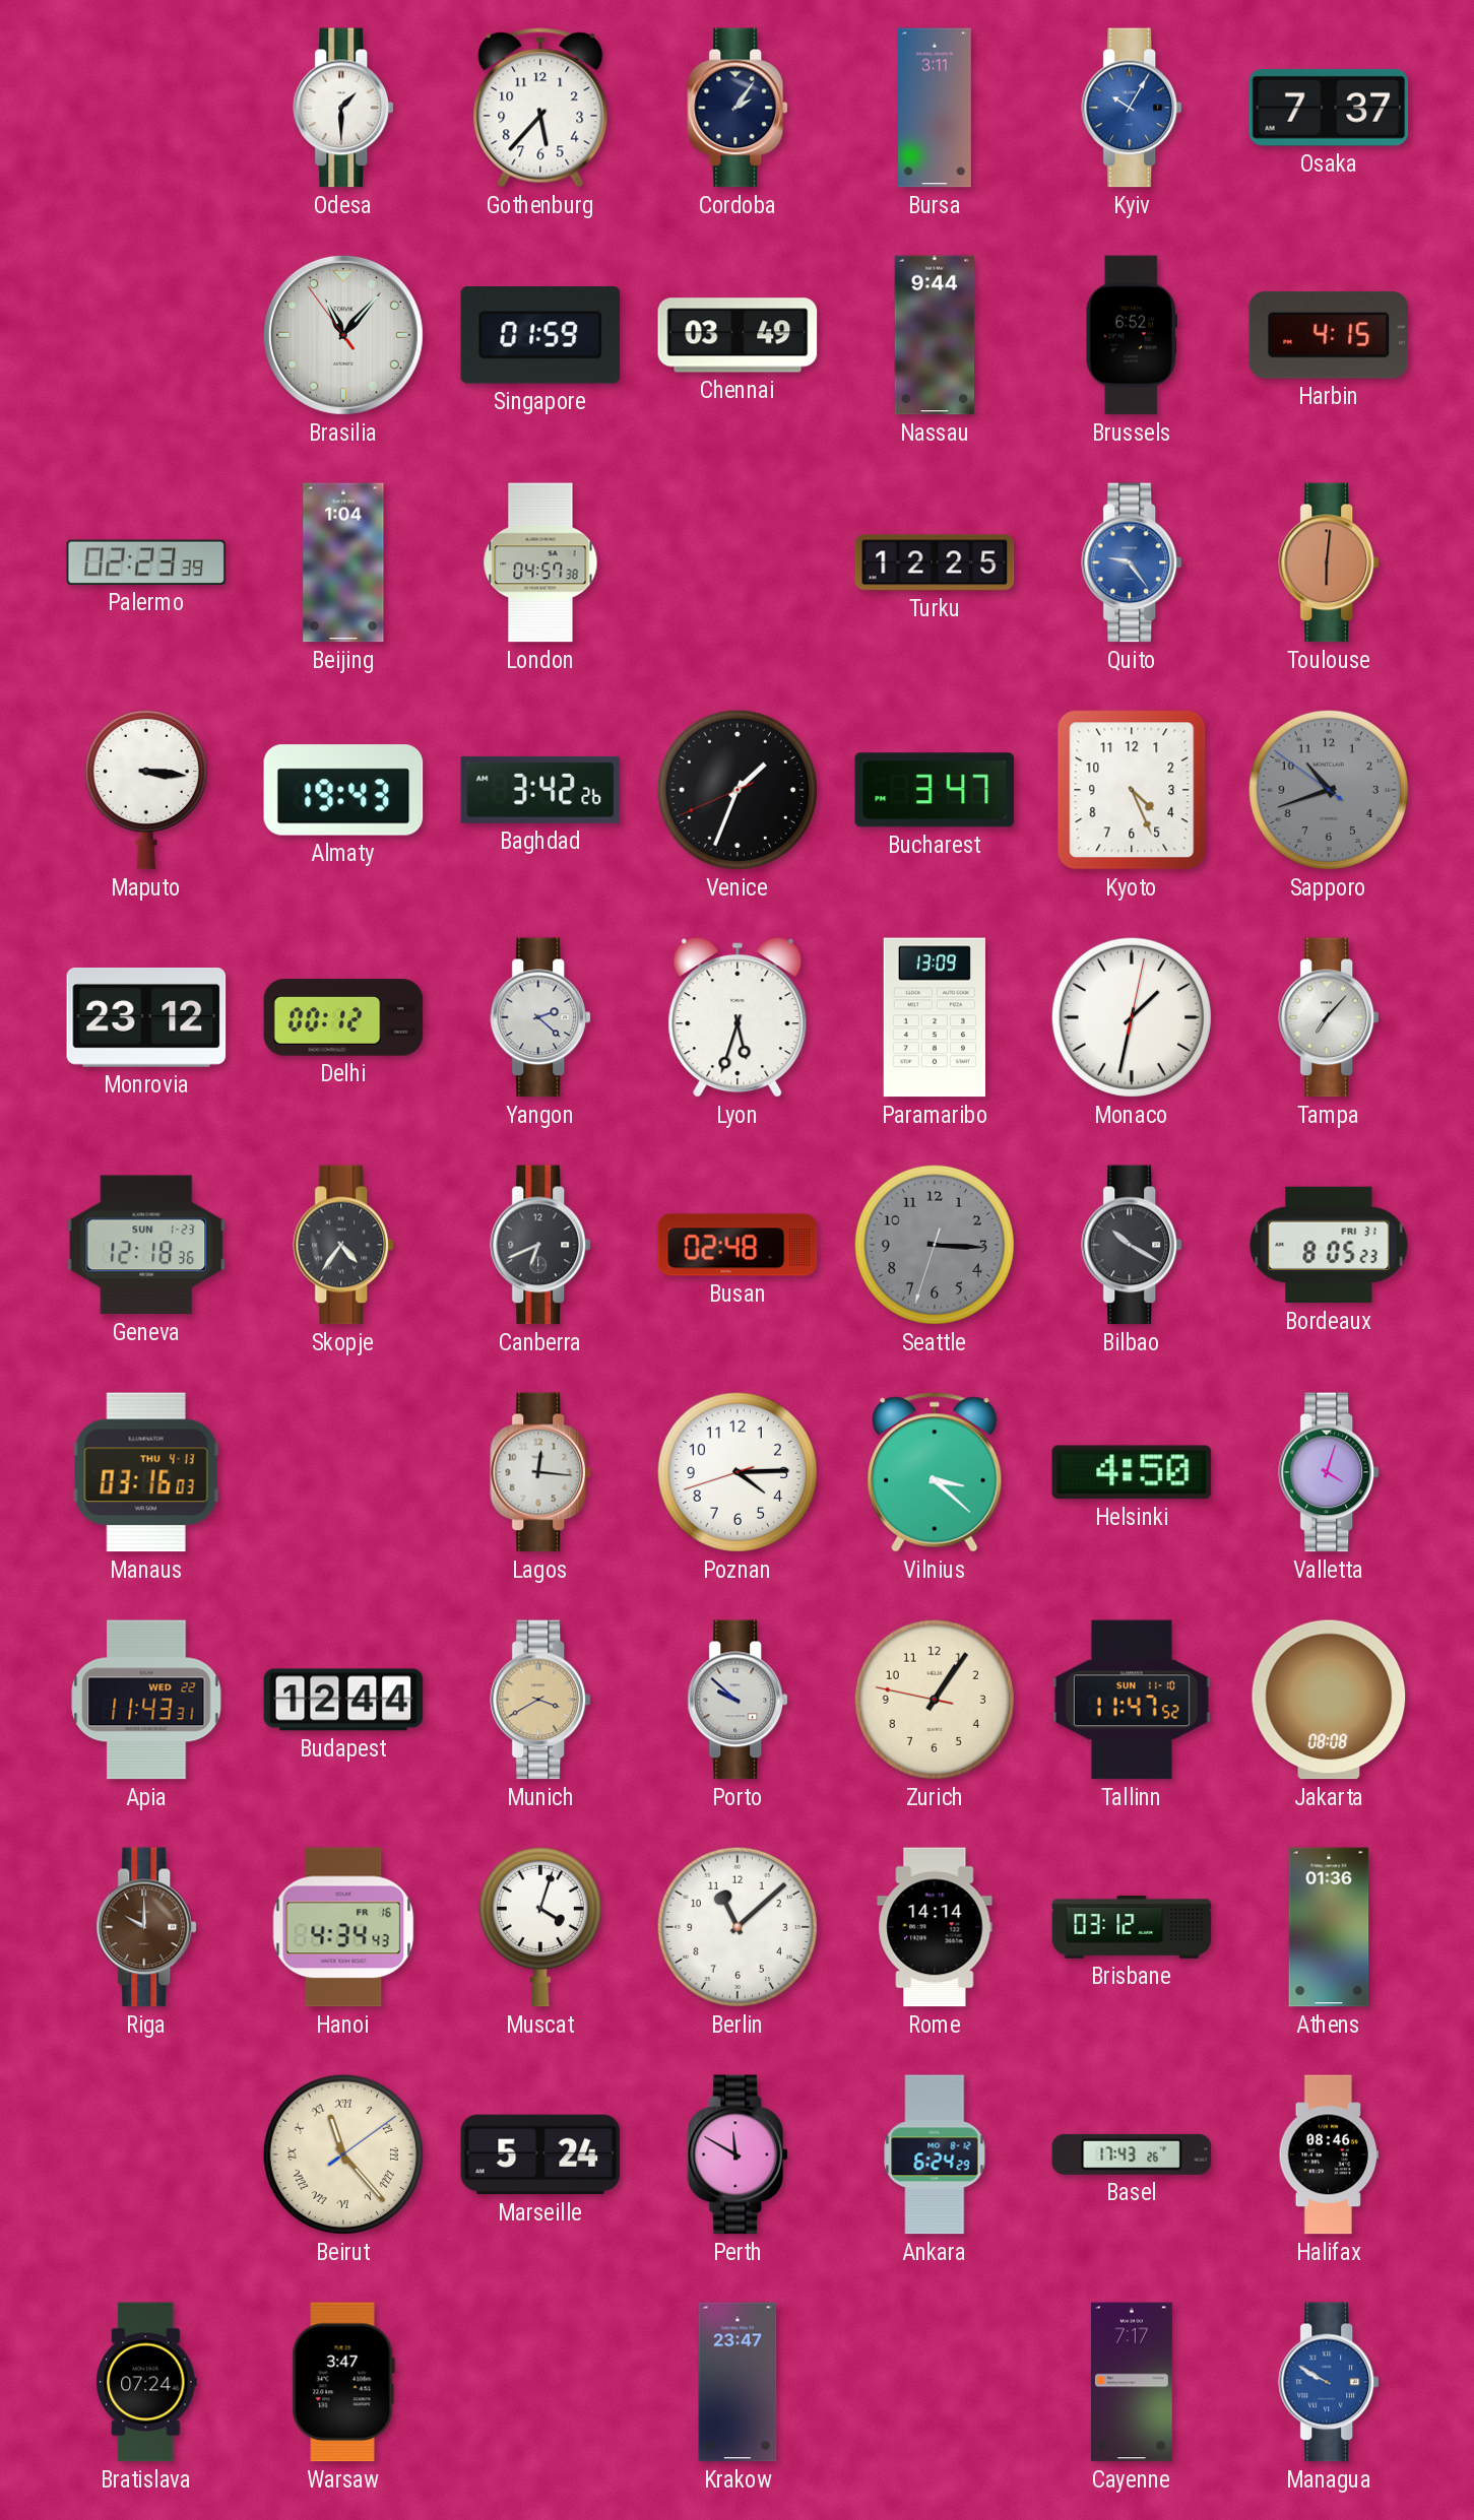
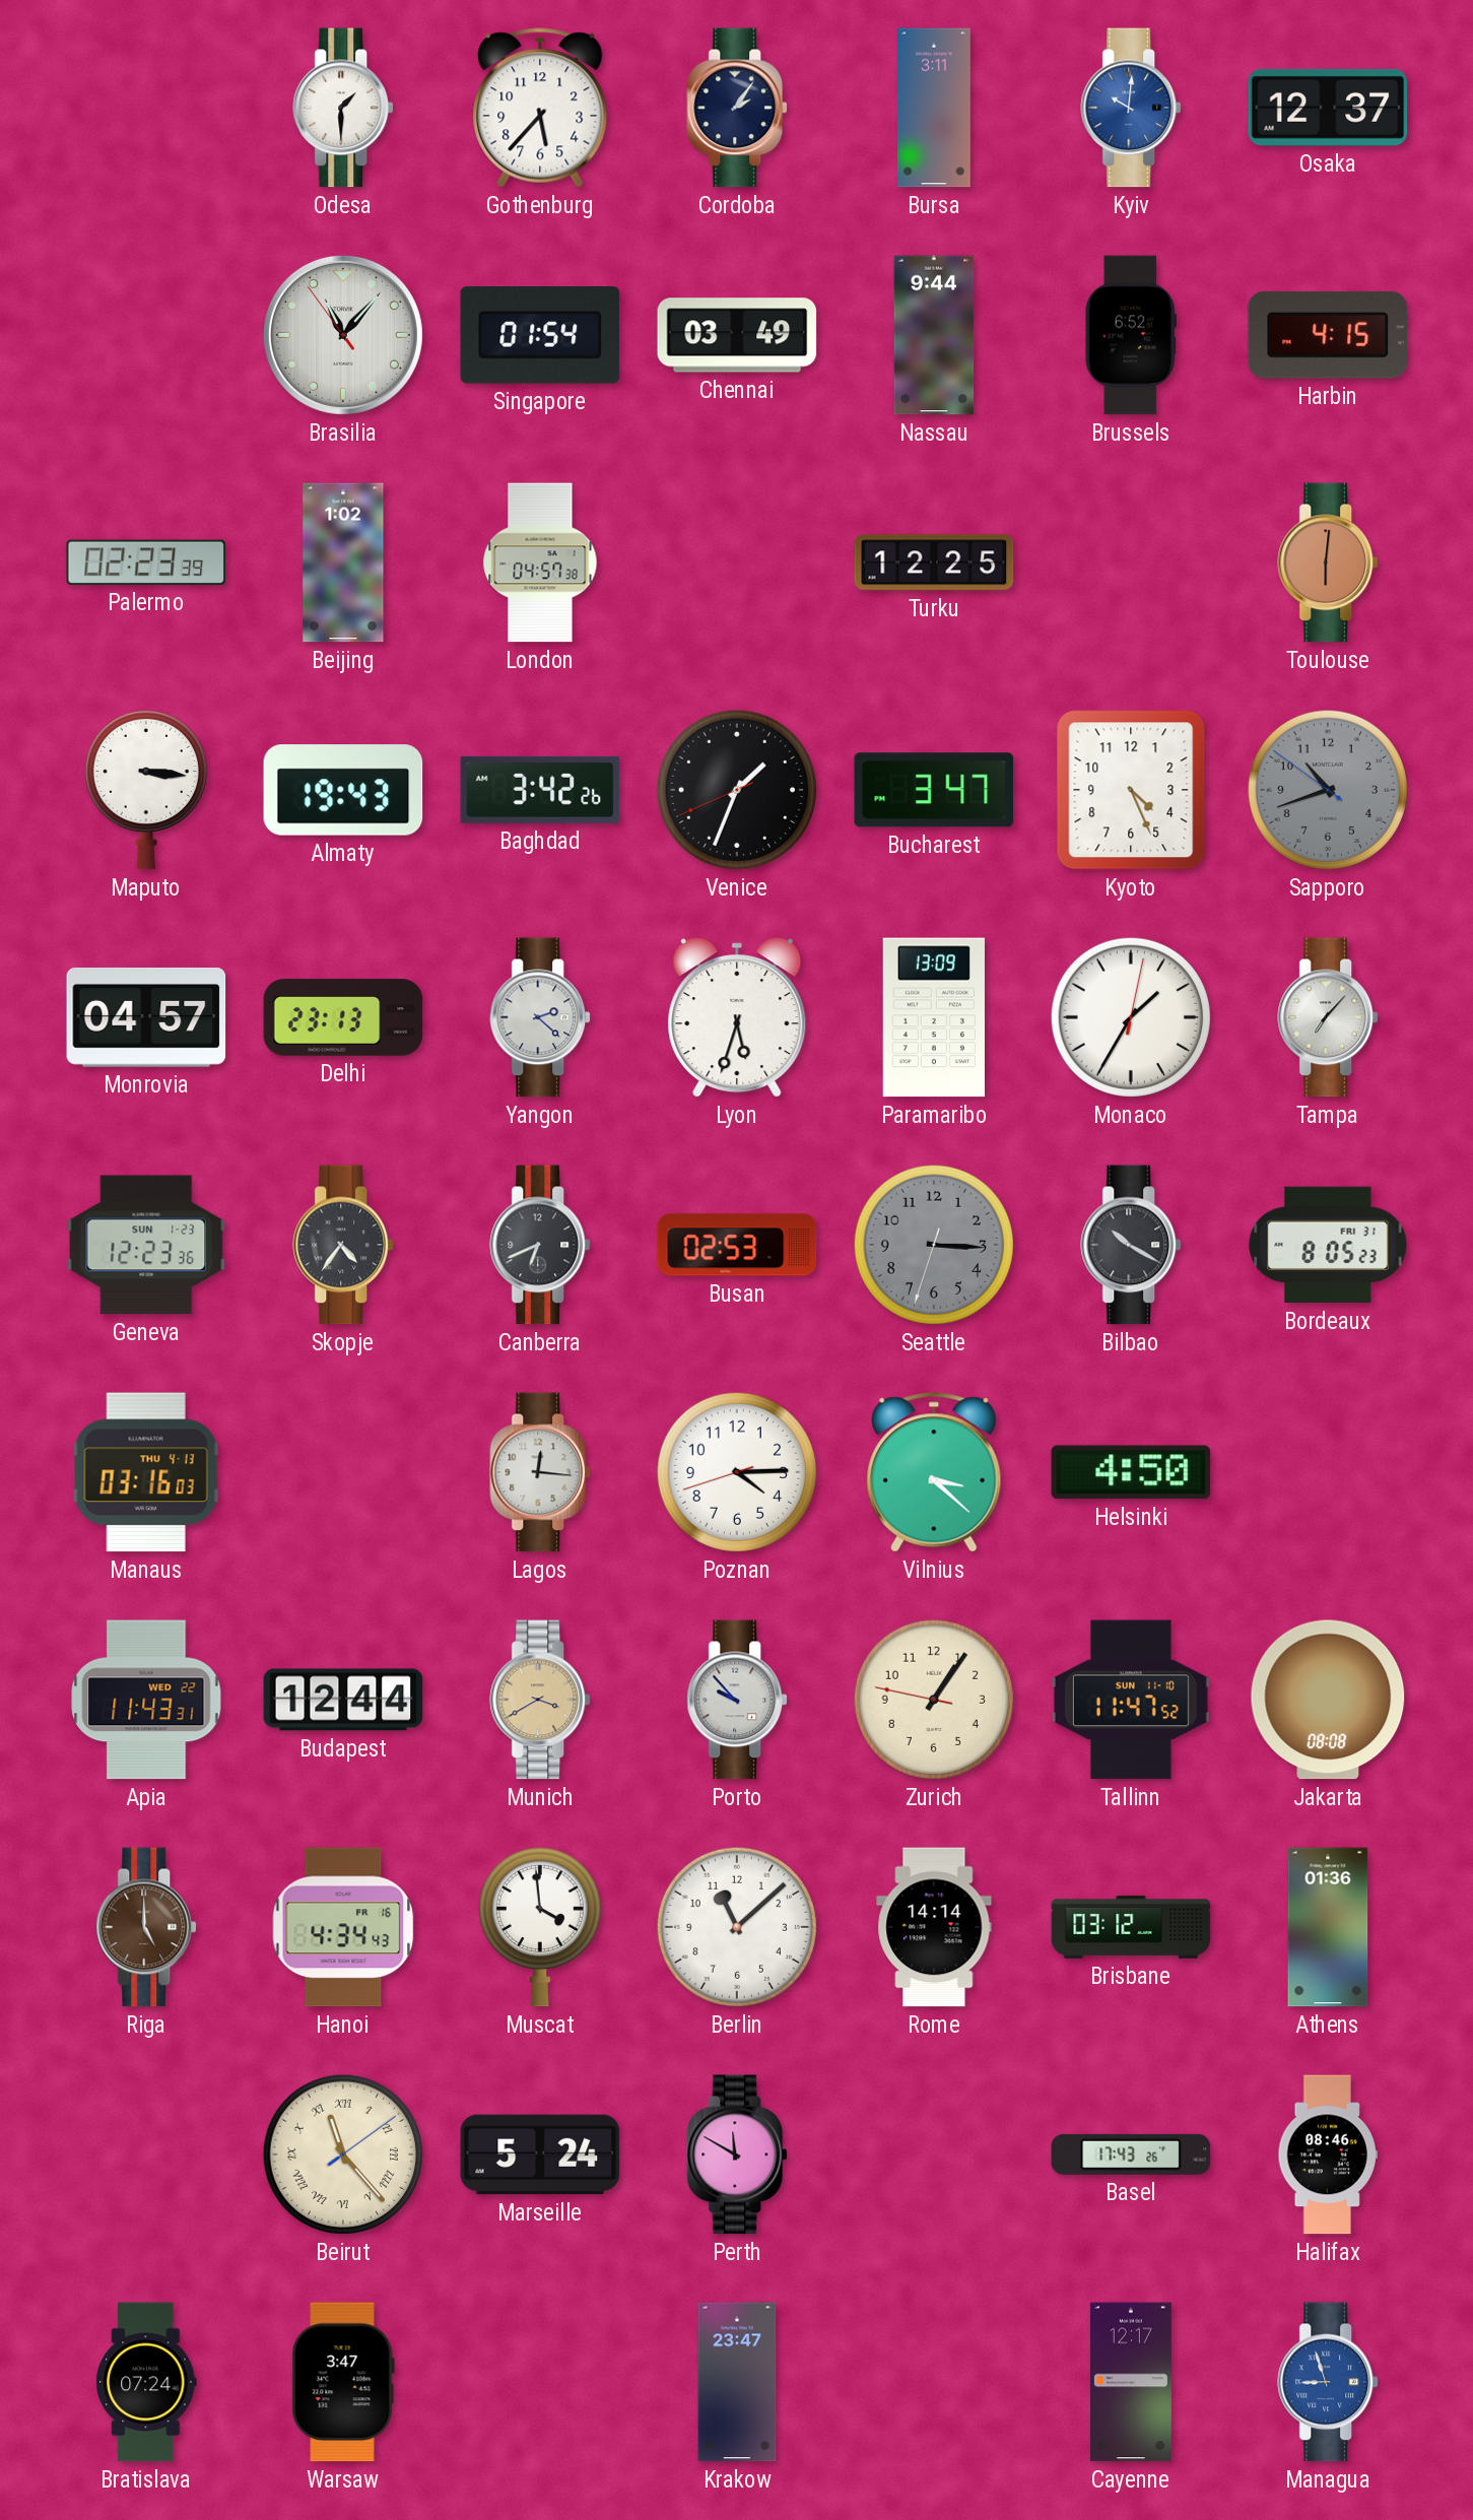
Kyiv: 10:05 -> 10:01 (1132, 108)
Osaka: 7:37 -> 12:37 (1328, 108)
Singapore: 01:59 -> 01:54 (540, 336)
Beijing: 1:04 -> 1:02 (343, 562)
Quito: 9:24 -> none (1133, 562)
Monrovia: 23:12 -> 04:57 (146, 1017)
Delhi: 00:12 -> 23:13 (343, 1017)
Monaco: 1:32 -> 1:35 (1131, 1017)
Geneva: 12:18 -> 12:23 (146, 1245)
Busan: 02:48 -> 02:53 (737, 1245)
Valletta: 4:03 -> none (1330, 1472)
Porto: 9:52 -> 9:53 (738, 1700)
Riga: 10:00 -> 5:00 (147, 1927)
Muscat: 4:03 -> 3:59 (540, 1927)
Ankara: 6:24 -> none (935, 2154)
Cayenne: 7:17 -> 12:17 (1131, 2382)
Managua: 9:50 -> 8:57 (1329, 2382)
